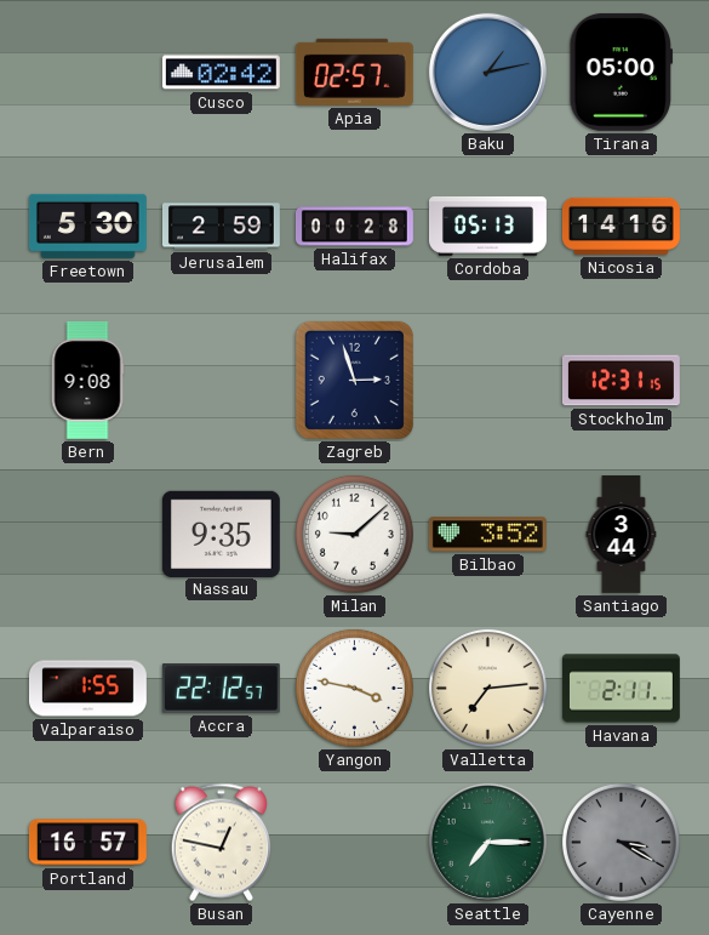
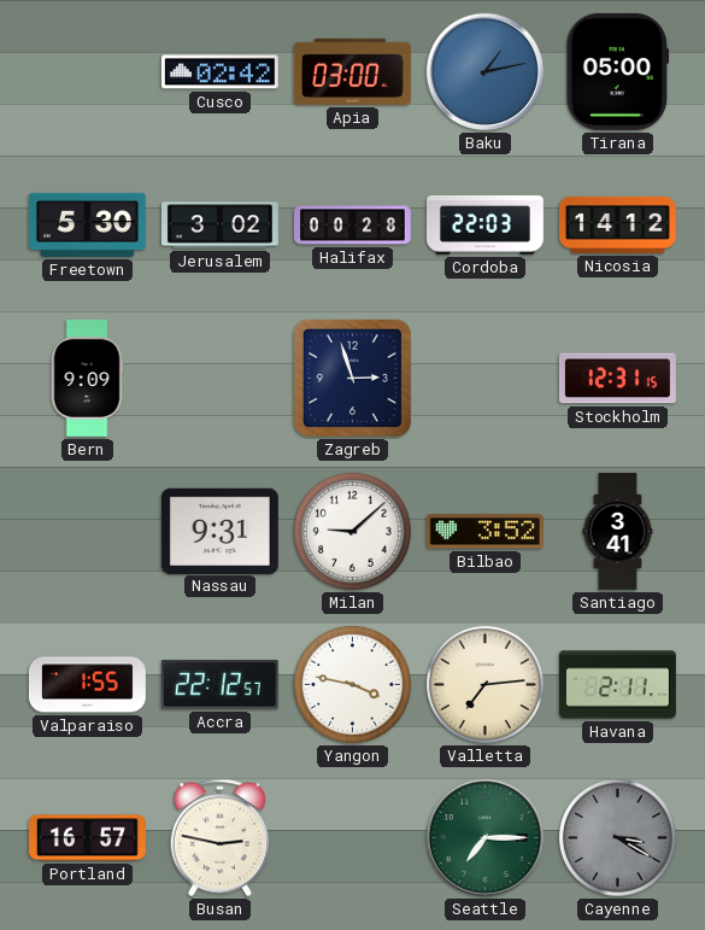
Apia: 02:57 -> 03:00 (352, 71)
Jerusalem: 2:59 -> 3:02 (219, 226)
Cordoba: 05:13 -> 22:03 (486, 224)
Nicosia: 14:16 -> 14:12 (617, 224)
Bern: 9:08 -> 9:09 (87, 378)
Nassau: 9:35 -> 9:31 (219, 531)
Santiago: 3:44 -> 3:41 (618, 532)
Busan: 12:47 -> 2:47 (219, 838)
